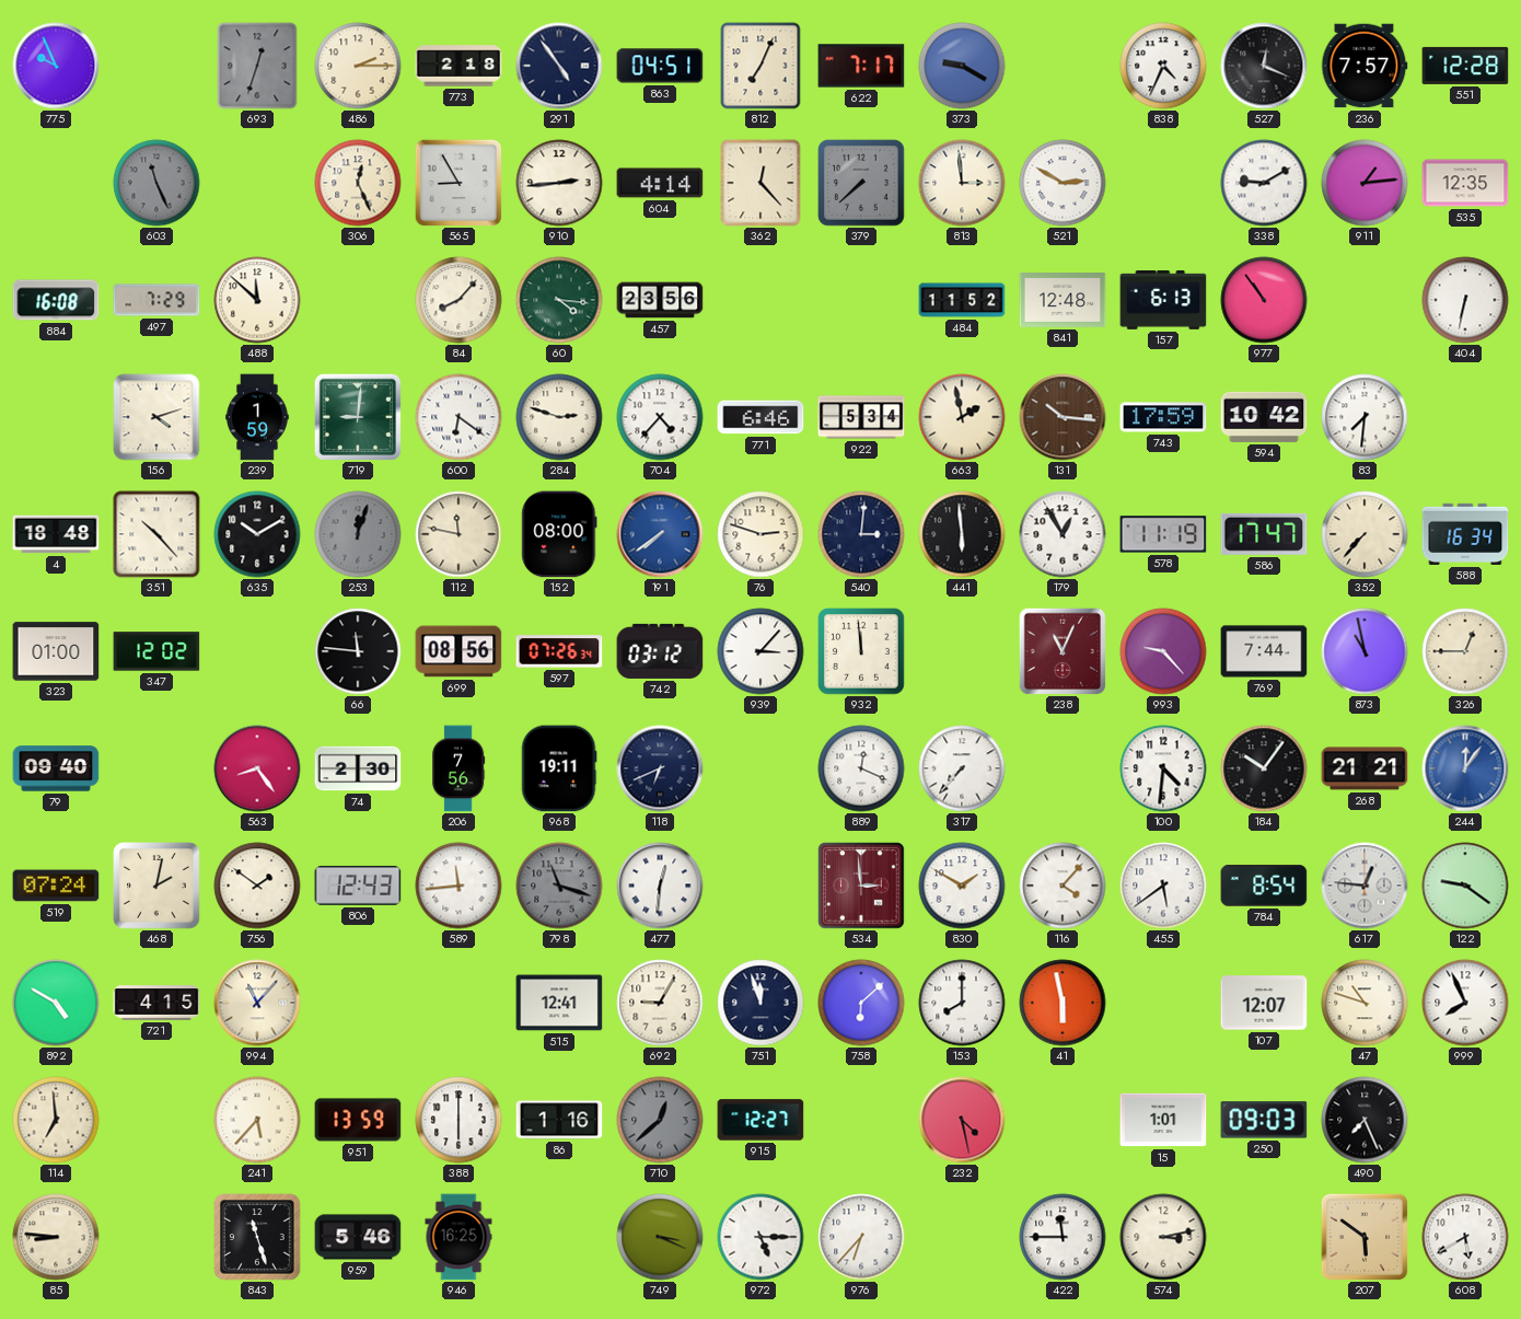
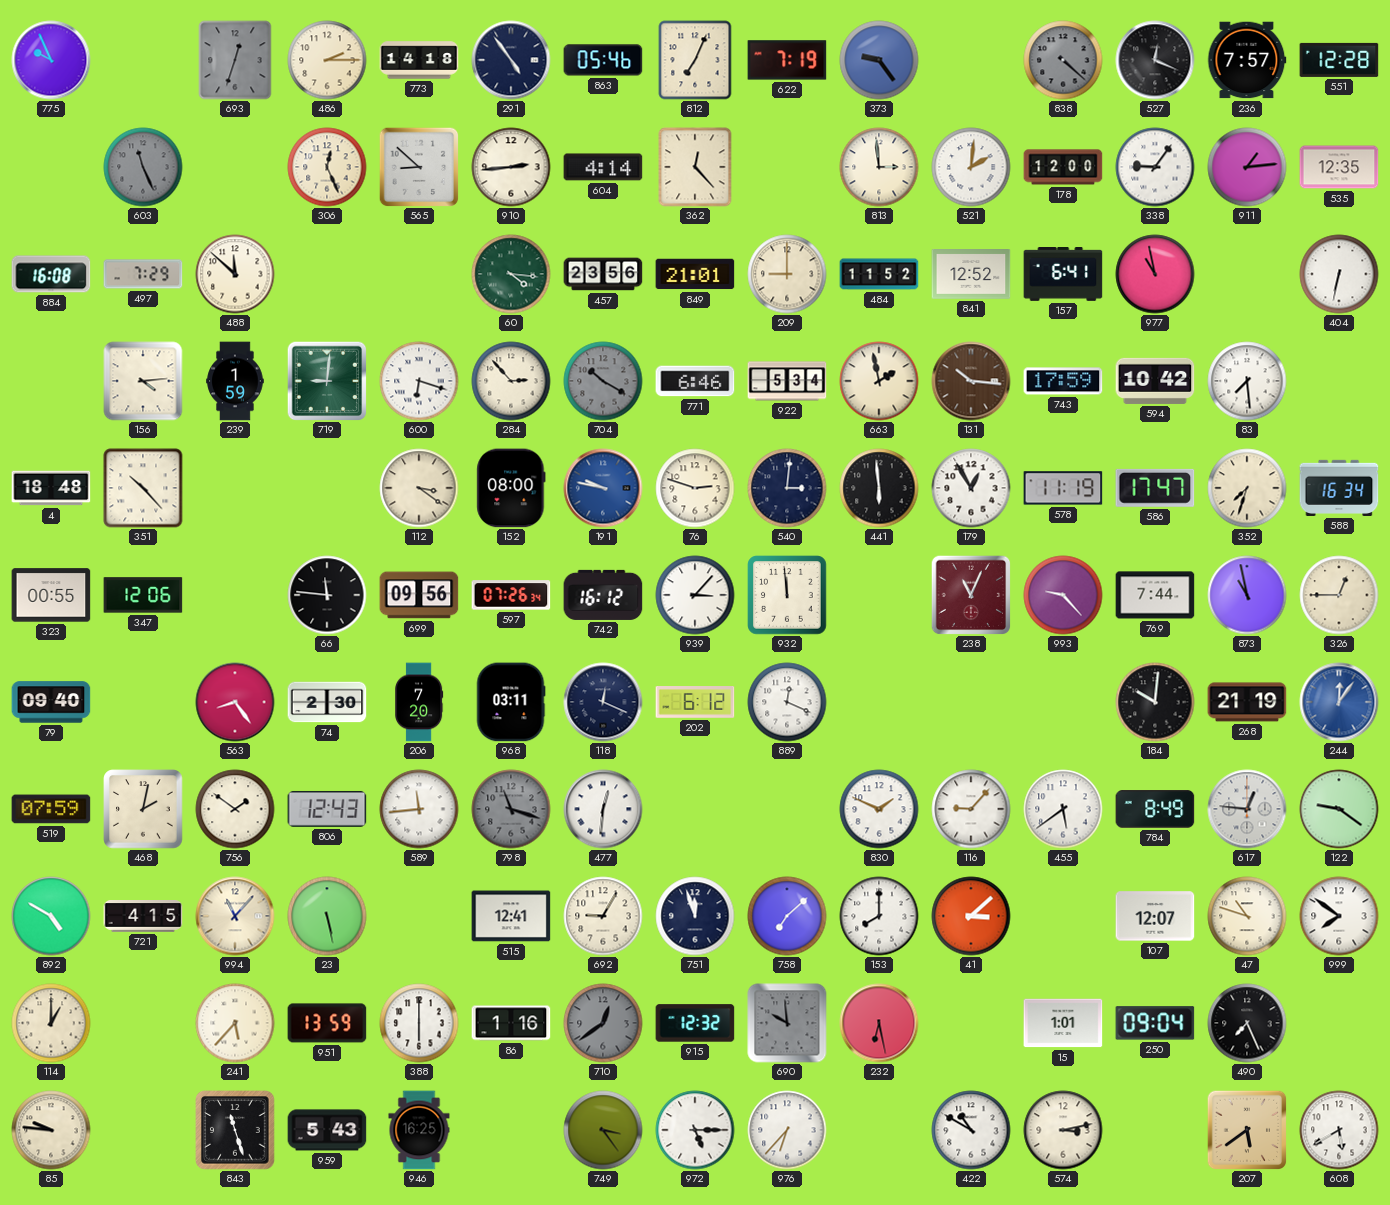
773: 2:18 -> 14:18 (419, 60)
863: 04:51 -> 05:46 (603, 60)
622: 7:17 -> 7:19 (787, 60)
373: 9:20 -> 9:24 (879, 60)
838: 4:34 -> 4:22 (1063, 60)
838 dial: white -> grey (1063, 60)
565: 8:55 -> 8:52 (419, 167)
379: 7:38 -> none (861, 183)
521: 2:50 -> 2:01 (971, 167)
178: none -> 12:00 (1063, 167)
338: 9:10 -> 9:06 (1155, 167)
84: 8:07 -> none (458, 300)
849: none -> 21:01 (695, 274)
209: none -> 9:00 (787, 274)
841: 12:48 -> 12:52 (971, 275)
157: 6:13 -> 6:41 (1063, 275)
977: 10:54 -> 10:58 (1155, 274)
156: 4:12 -> 4:14 (143, 381)
600: 6:21 -> 6:18 (419, 381)
284: 2:48 -> 2:53 (511, 381)
704: 4:37 -> 10:20 (603, 381)
704 dial: white -> grey (603, 381)
83: 7:31 -> 7:29 (1247, 381)
635: 10:10 -> none (257, 534)
253: 12:03 -> none (358, 534)
112: 11:47 -> 3:21 (419, 488)
191: 7:39 -> 9:47 (603, 488)
352: 7:37 -> 7:33 (1247, 488)
323: 01:00 -> 00:55 (51, 595)
347: 12:02 -> 12:06 (143, 595)
699: 08:56 -> 09:56 (419, 595)
742: 03:12 -> 16:12 (603, 595)
206: 7:56 -> 7:20 (419, 702)
968: 19:11 -> 03:11 (511, 702)
118: 6:41 -> 12:19 (603, 702)
202: none -> 6:12 (695, 703)
317: 7:37 -> none (962, 768)
100: 4:31 -> none (1163, 768)
184: 10:06 -> 10:01 (1155, 702)
268: 21:21 -> 21:19 (1247, 702)
519: 07:24 -> 07:59 (51, 809)
534: 2:59 -> none (861, 886)
830: 1:50 -> 1:49 (879, 809)
116: 4:07 -> 9:07 (971, 809)
784: 8:54 -> 8:49 (1155, 809)
23: none -> 5:28 (327, 916)
758: 6:08 -> 7:08 (787, 916)
41: 5:58 -> 3:08 (971, 916)
999: 7:56 -> 7:51 (1339, 916)
114: 6:59 -> 1:00 (51, 1023)
710: 12:38 -> 12:39 (603, 1023)
915: 12:27 -> 12:32 (695, 1023)
690: none -> 9:59 (787, 1023)
232: 4:28 -> 6:28 (879, 1023)
250: 09:03 -> 09:04 (1155, 1023)
85: 8:46 -> 9:46 (51, 1130)
959: 5:46 -> 5:43 (327, 1130)
749: 3:19 -> 3:24 (603, 1130)
422: 11:45 -> 10:50 (971, 1130)
207: 5:51 -> 5:39 (1247, 1130)
